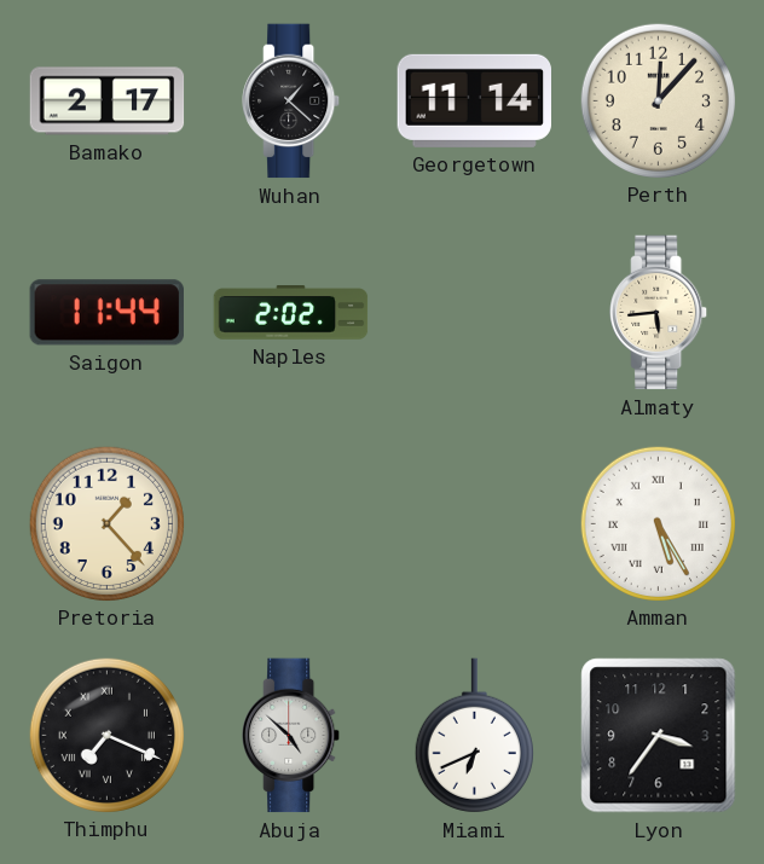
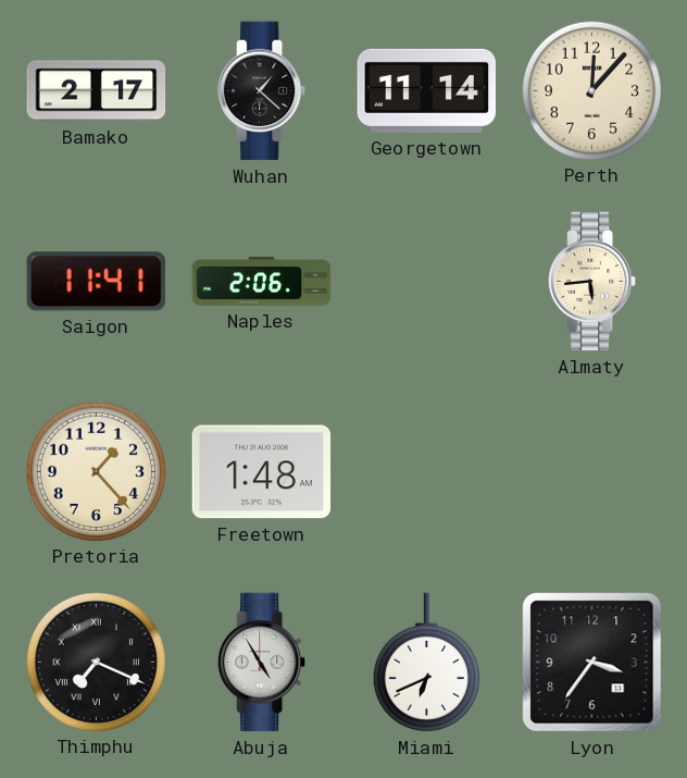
Saigon: 11:44 -> 11:41 (96, 282)
Naples: 2:02 -> 2:06 (262, 282)
Freetown: none -> 1:48 (262, 472)
Amman: 5:25 -> none (658, 523)
Abuja: 4:52 -> 4:55 (262, 663)
